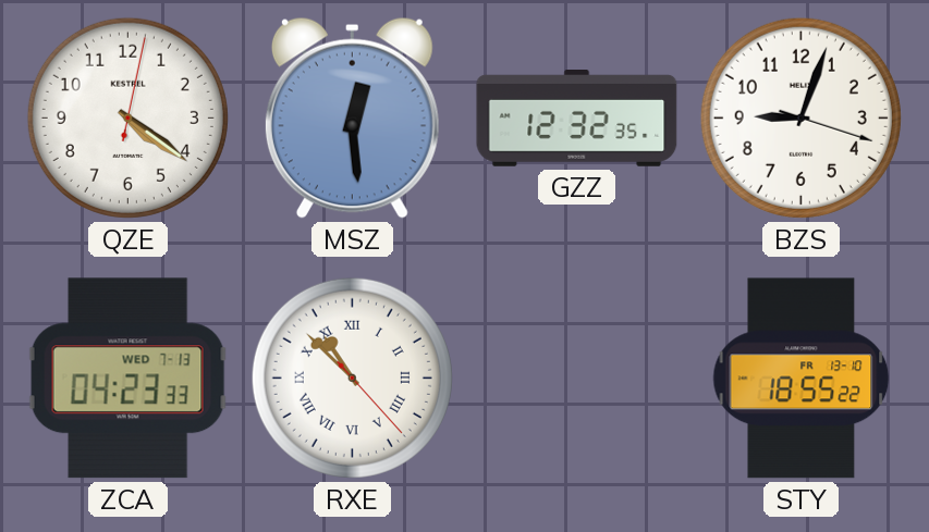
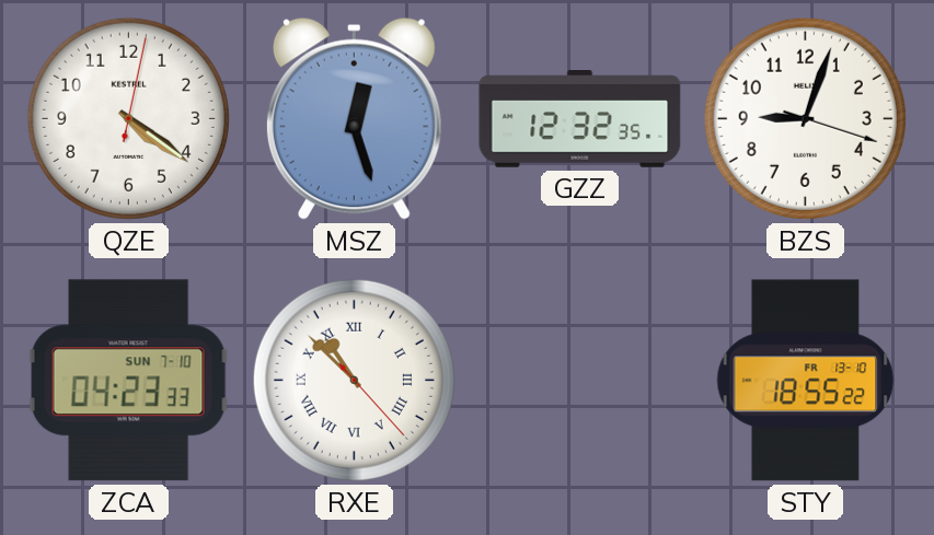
MSZ: 12:29 -> 12:27 (354, 118)
ZCA date: WED 7-13 -> SUN 7-10 (129, 381)
